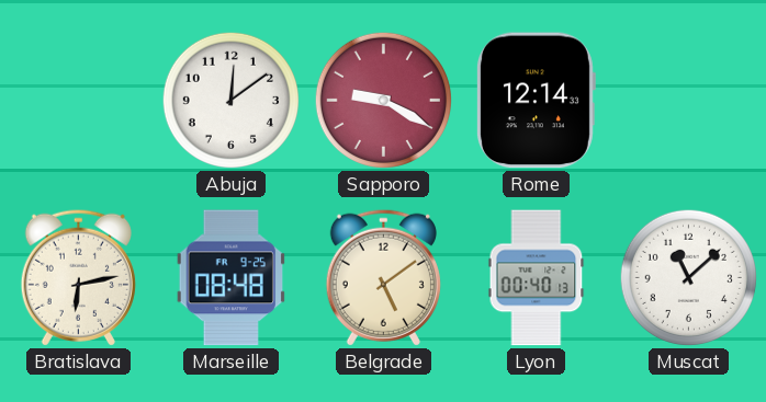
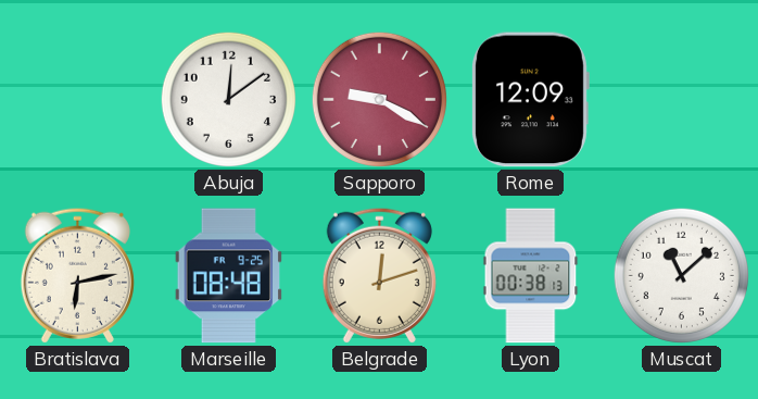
Rome: 12:14 -> 12:09 (530, 100)
Belgrade: 5:09 -> 12:12 (379, 275)
Lyon: 00:40 -> 00:38 (531, 276)
